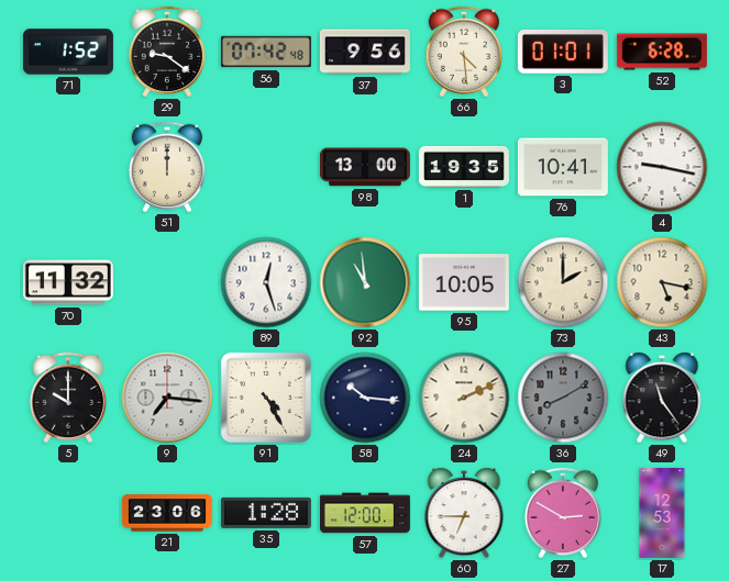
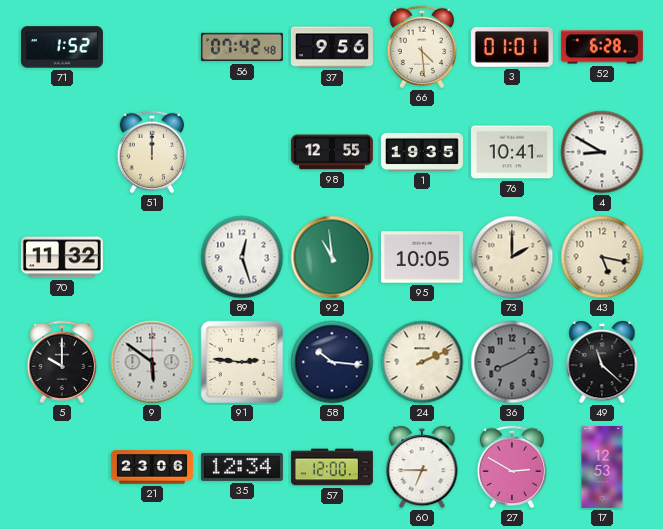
29: 9:21 -> none (167, 52)
98: 13:00 -> 12:55 (332, 152)
4: 9:17 -> 8:50 (602, 152)
9: 7:16 -> 5:51 (152, 362)
91: 4:25 -> 2:46 (242, 362)
49: 11:24 -> 11:22 (602, 362)
35: 1:28 -> 12:34 (242, 467)
